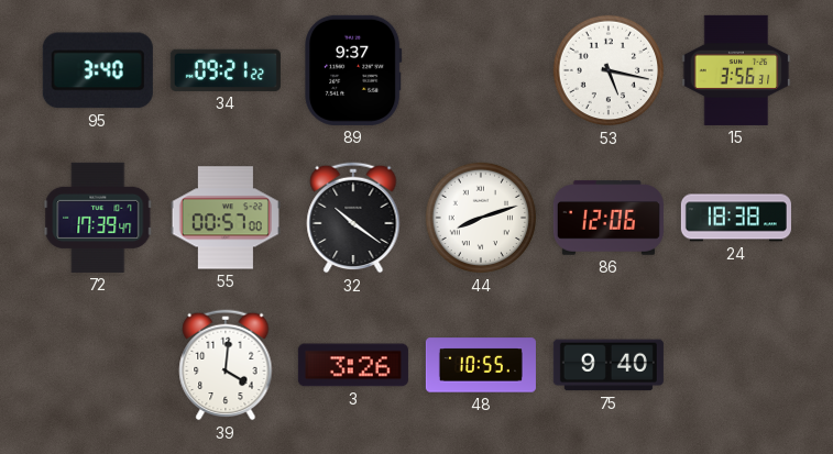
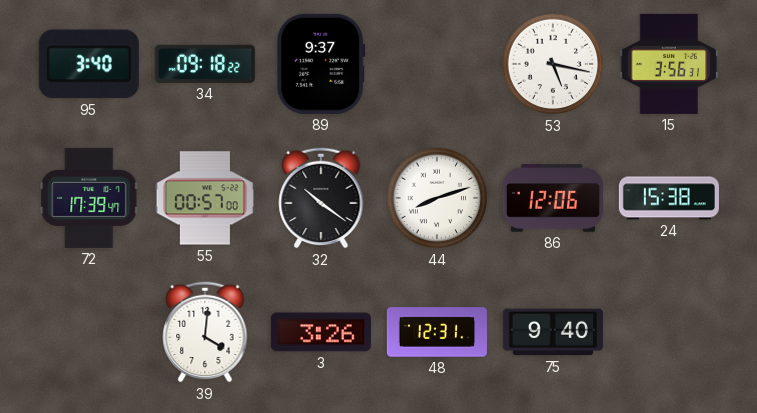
34: 09:21 -> 09:18 (205, 64)
24: 18:38 -> 15:38 (669, 198)
48: 10:55 -> 12:31 (437, 332)
